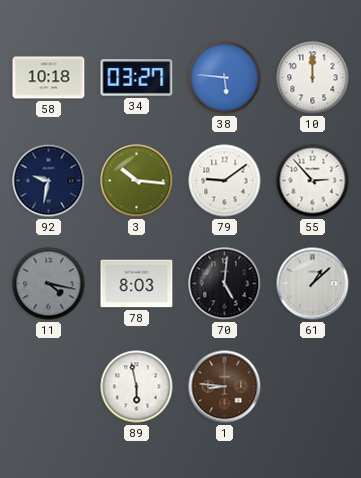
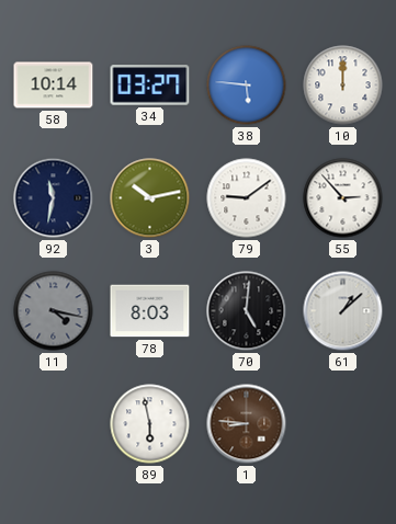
58: 10:18 -> 10:14 (54, 86)
92: 9:32 -> 11:32 (54, 198)
3: 10:16 -> 10:13 (150, 198)
